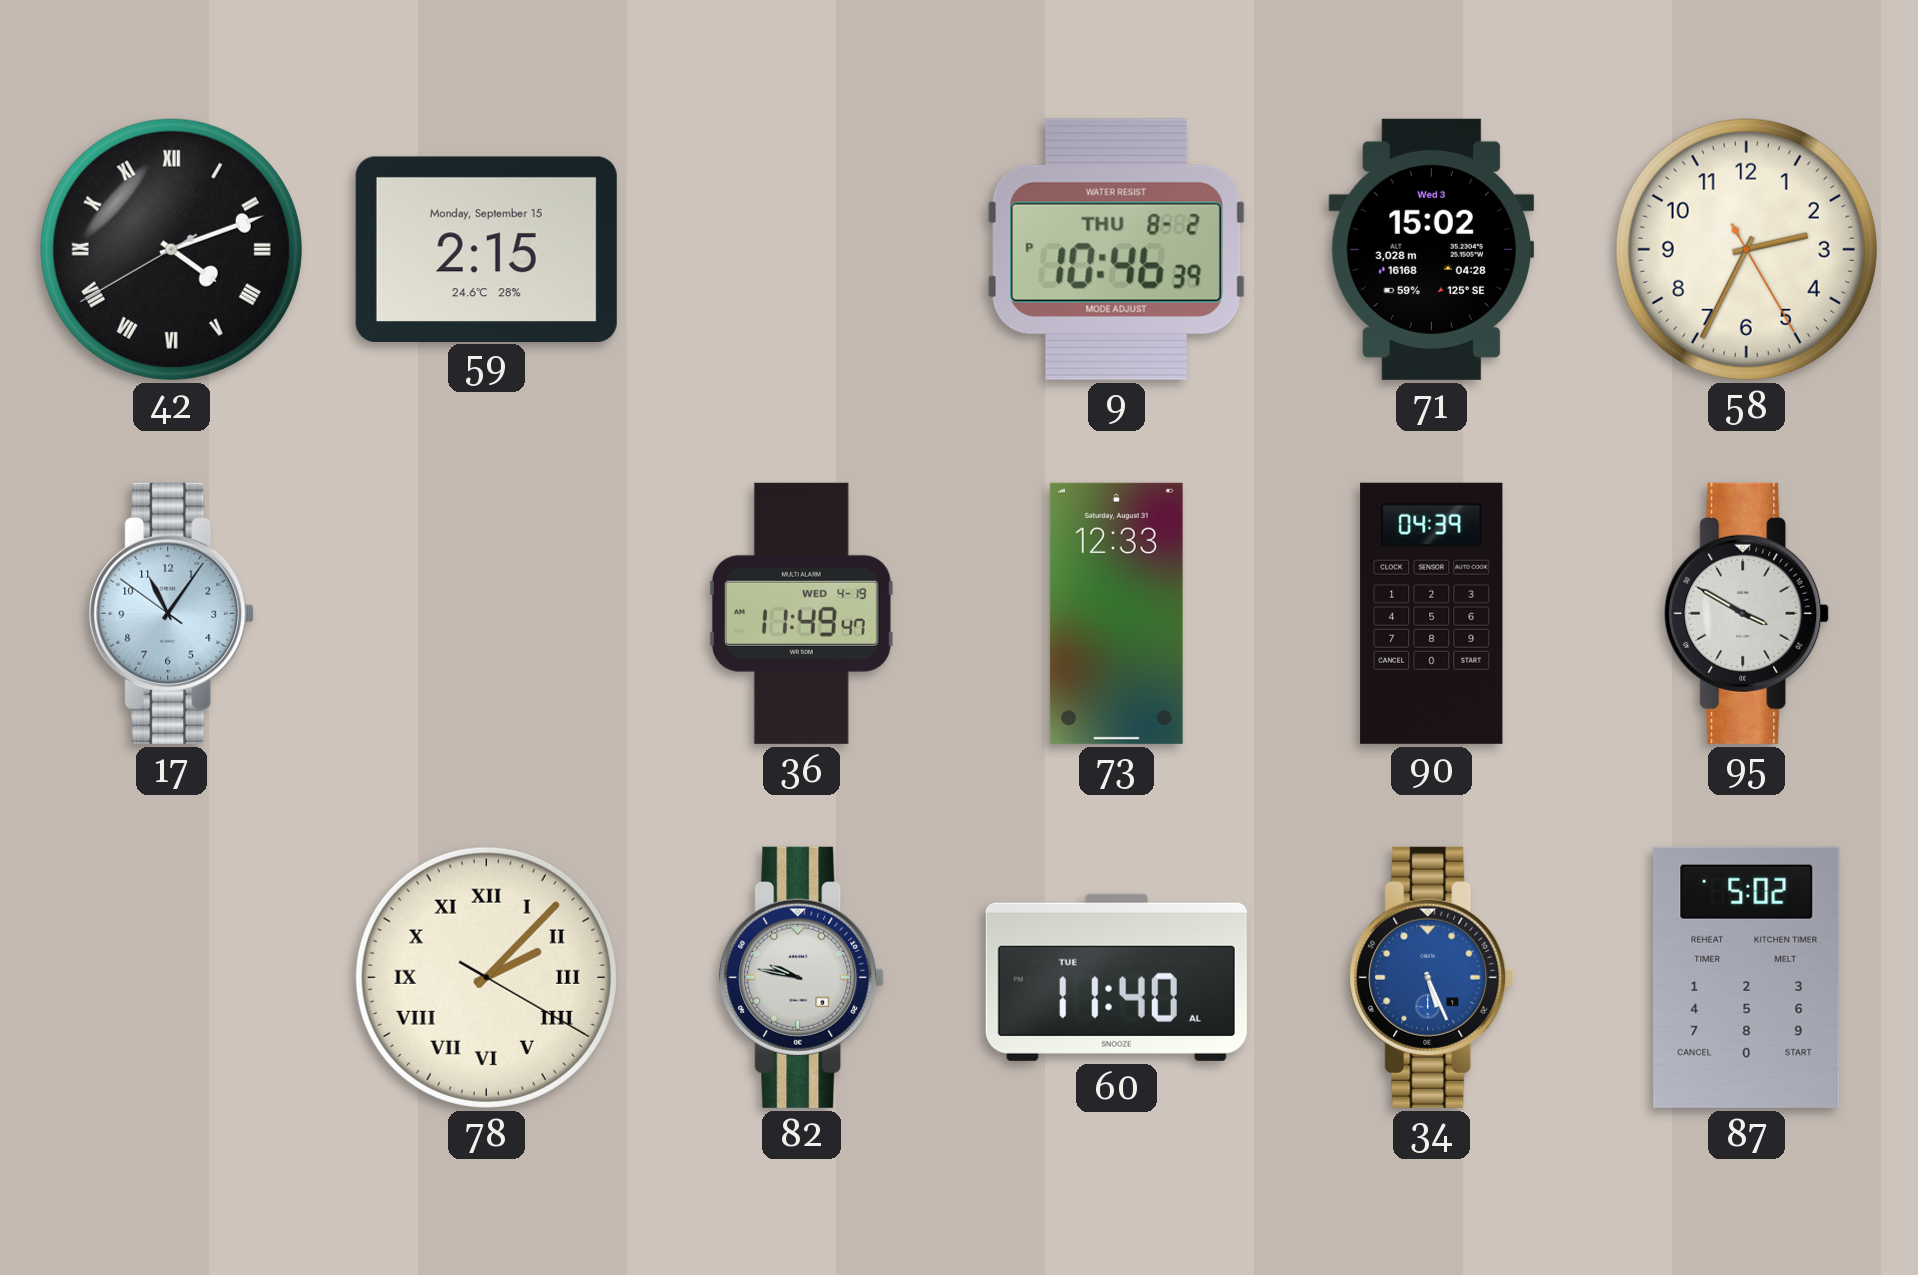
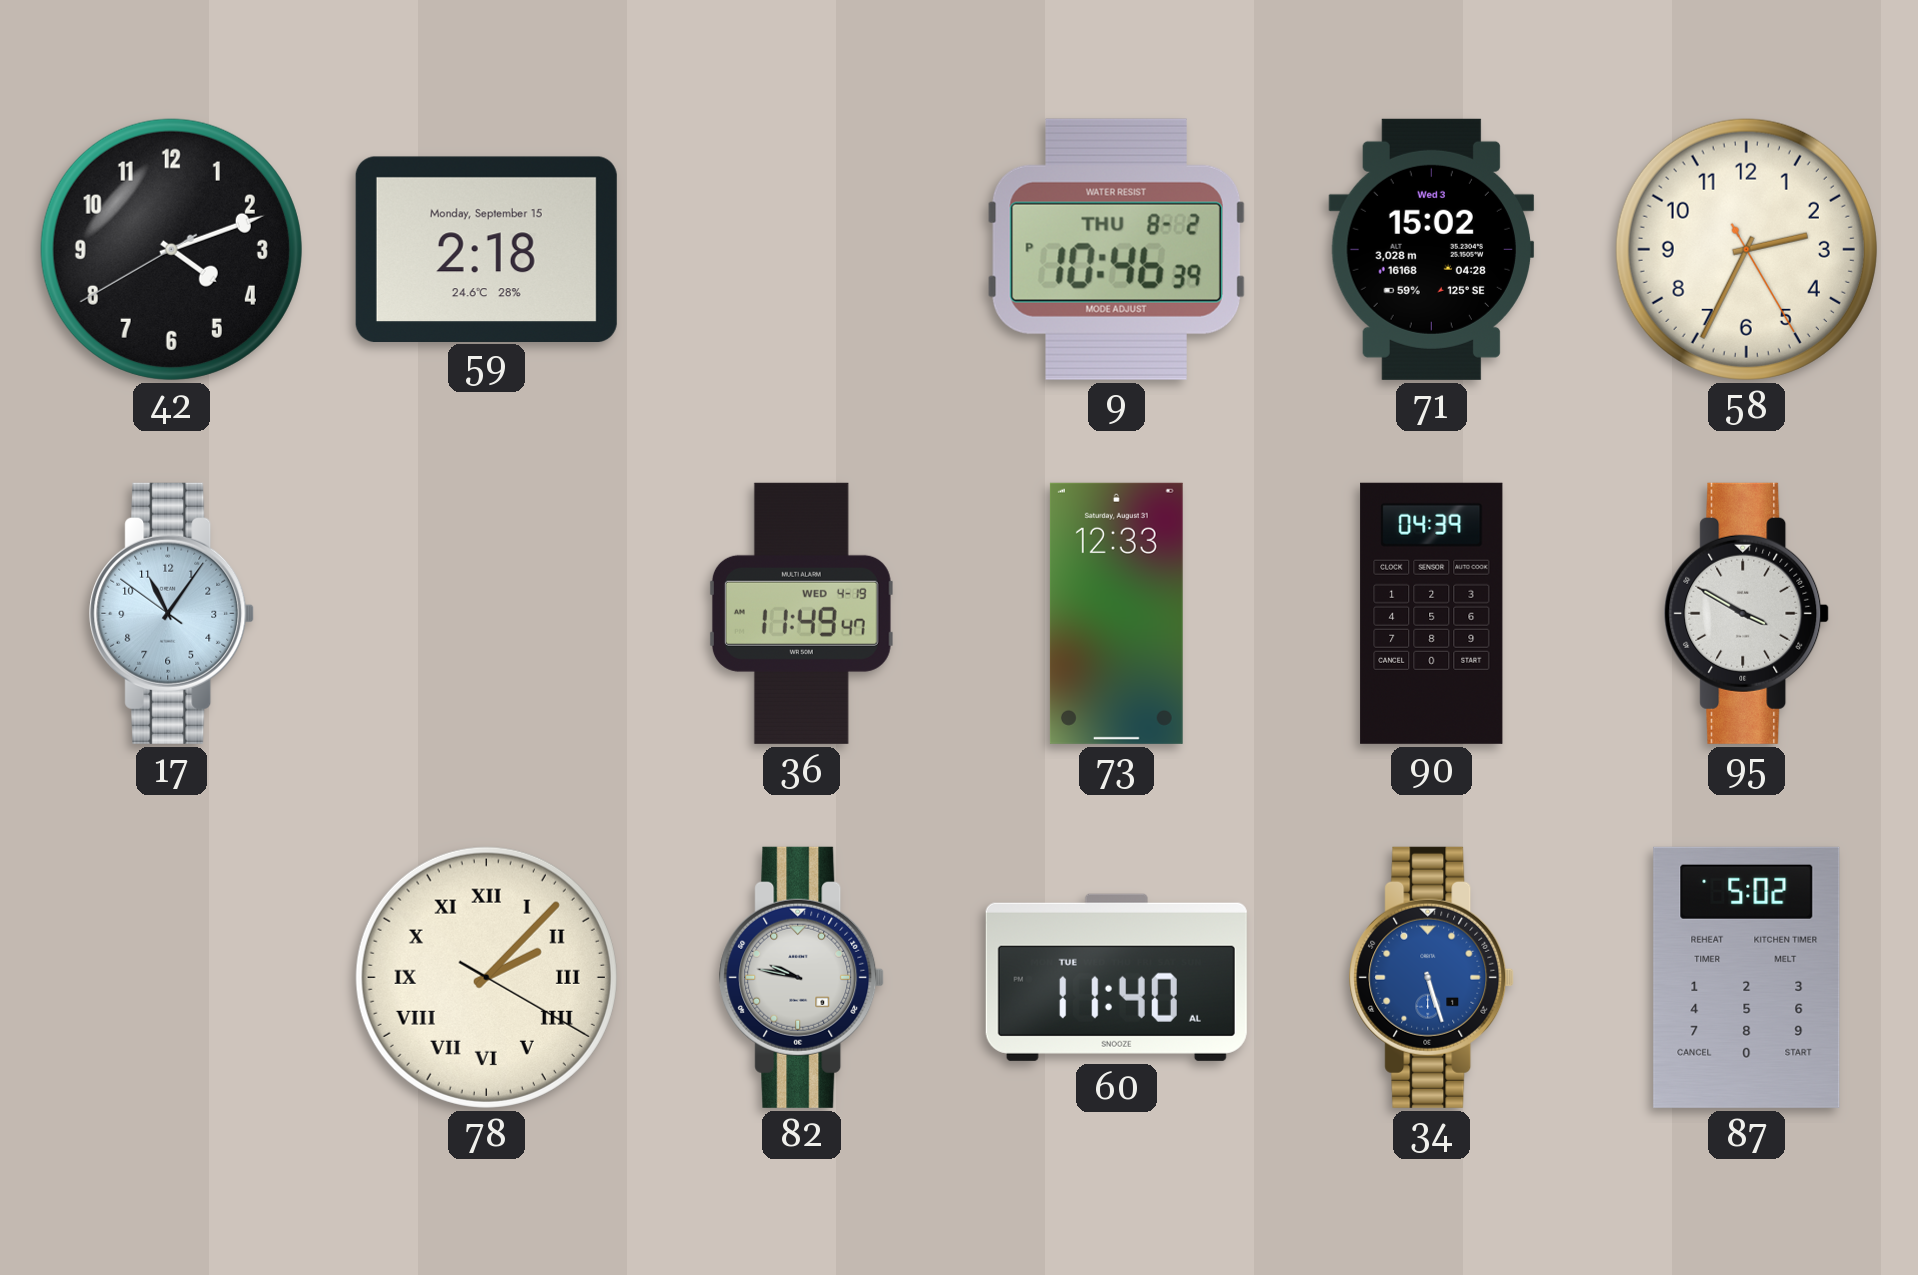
42 numerals: Roman -> Arabic (171, 249)
59: 2:15 -> 2:18 (486, 249)
34: 5:26 -> 5:27 (1432, 977)
